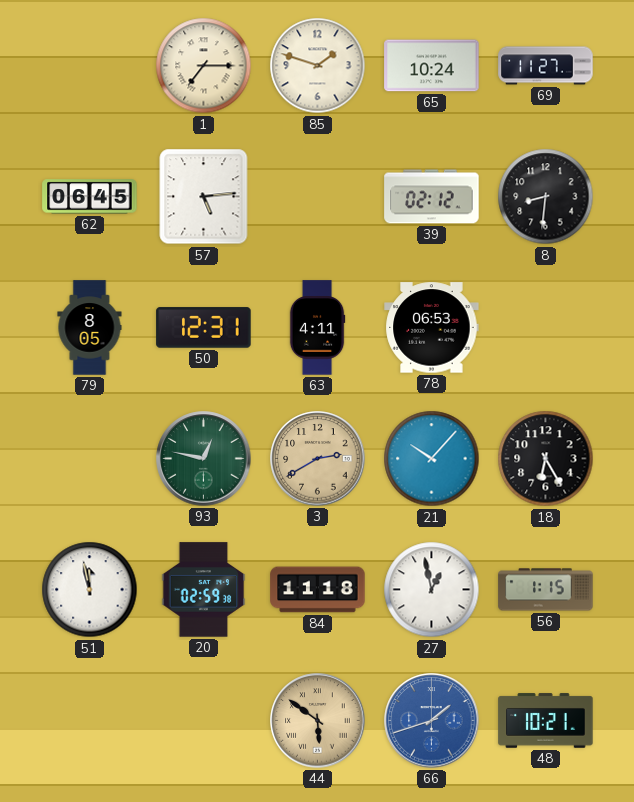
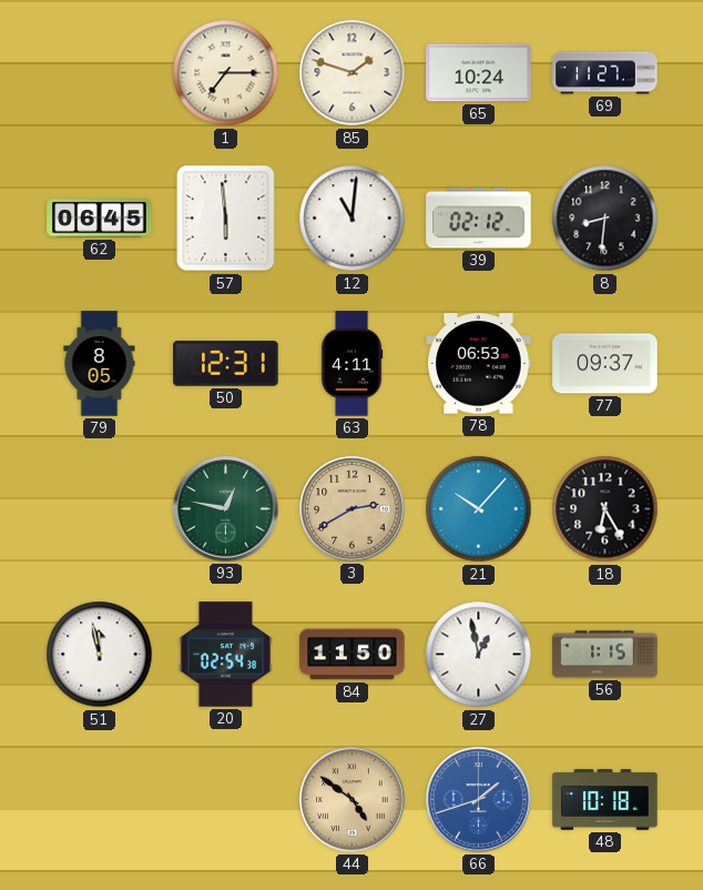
57: 5:14 -> 5:59 (226, 219)
12: none -> 11:01 (353, 219)
77: none -> 09:37 (605, 364)
20: 02:59 -> 02:54 (226, 655)
84: 11:18 -> 11:50 (353, 655)
44: 5:51 -> 4:51 (353, 800)
48: 10:21 -> 10:18 (605, 800)
